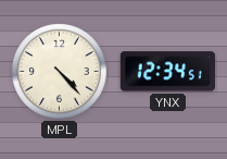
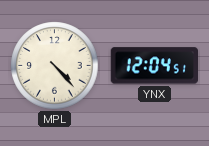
YNX: 12:34 -> 12:04 (154, 66)
